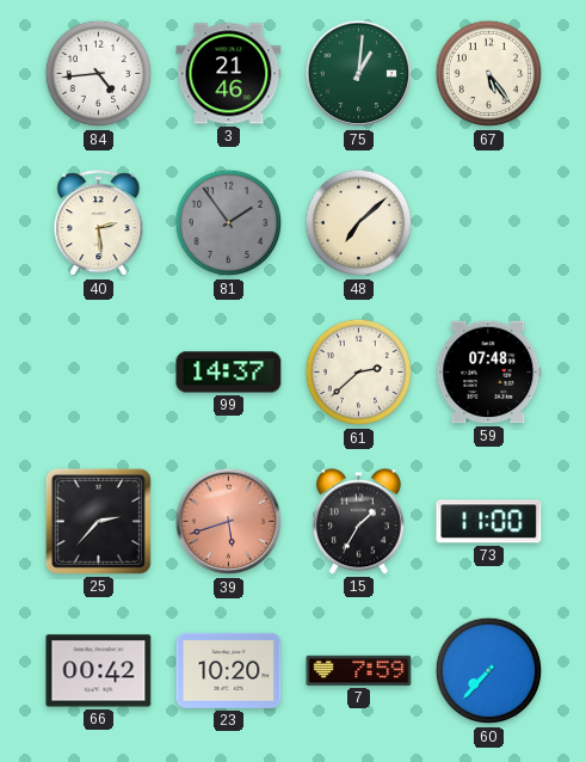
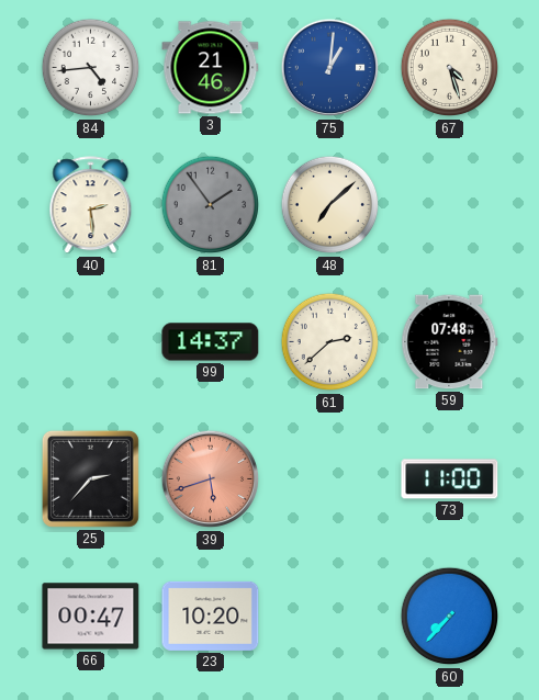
75 dial: green -> blue (330, 68)
67: 5:24 -> 4:27 (450, 68)
15: 1:35 -> none (358, 522)
66: 00:42 -> 00:47 (91, 617)
7: 7:59 -> none (359, 670)
